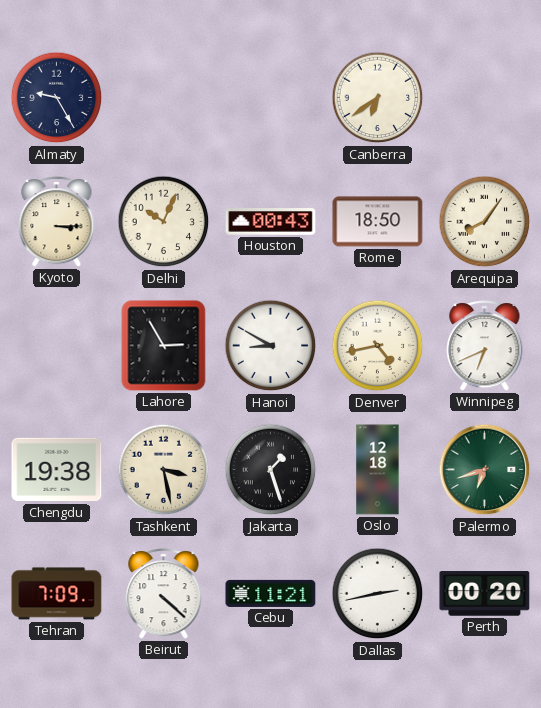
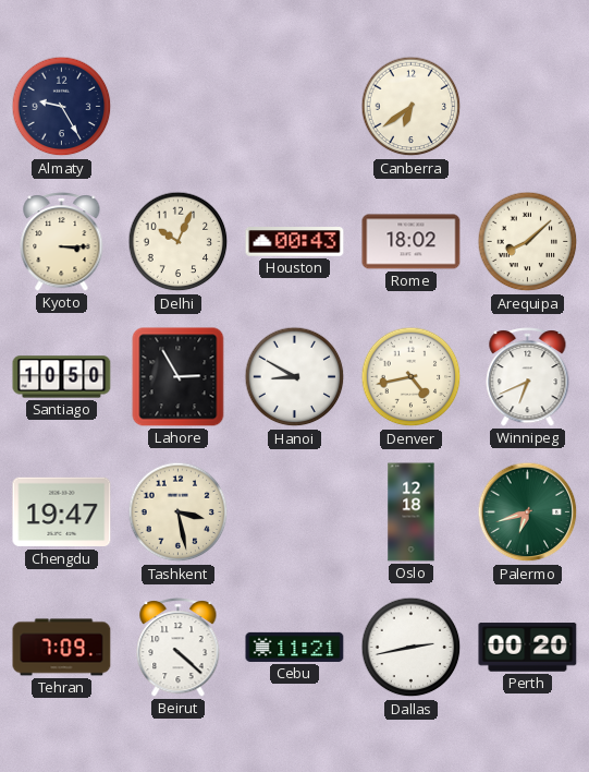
Rome: 18:50 -> 18:02 (412, 242)
Arequipa: 8:06 -> 8:08 (528, 242)
Santiago: none -> 10:50 (62, 377)
Chengdu: 19:38 -> 19:47 (62, 512)
Jakarta: 1:27 -> none (271, 470)
